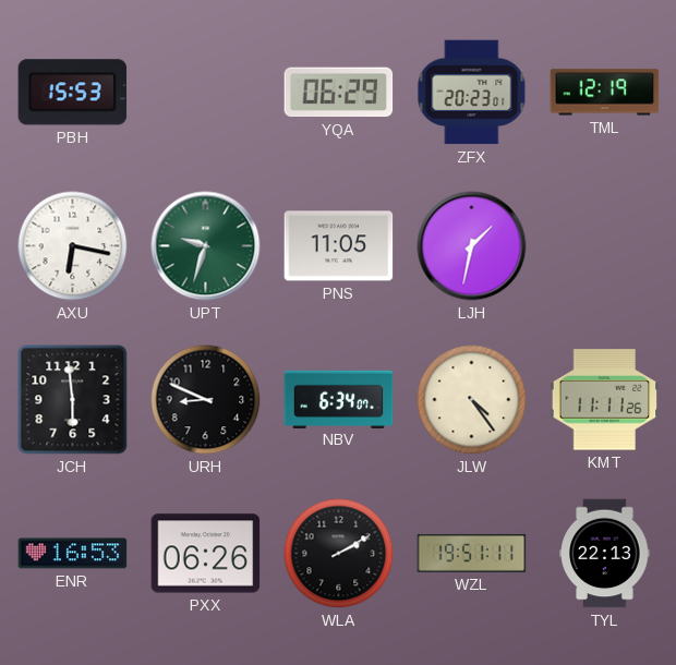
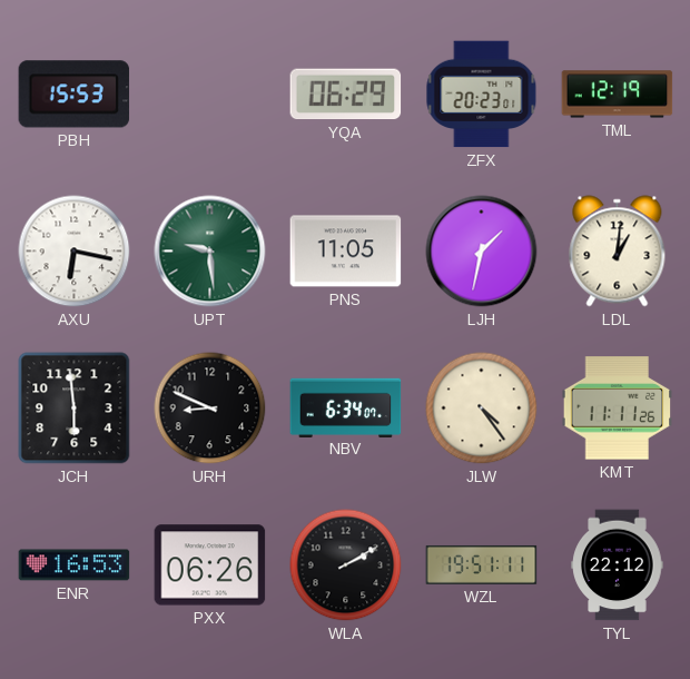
UPT: 9:33 -> 9:29 (210, 252)
LDL: none -> 1:01 (618, 252)
TYL: 22:13 -> 22:12 (618, 565)
